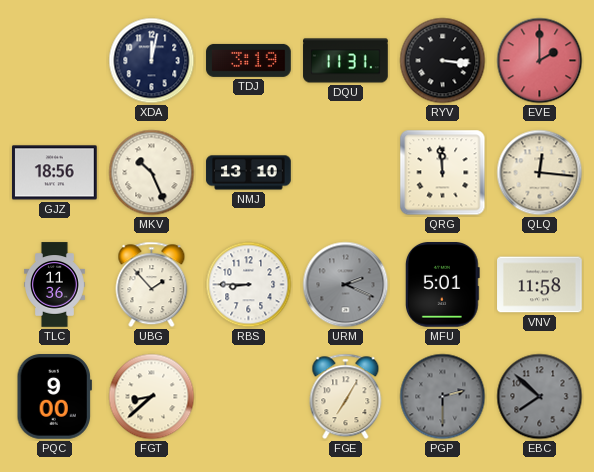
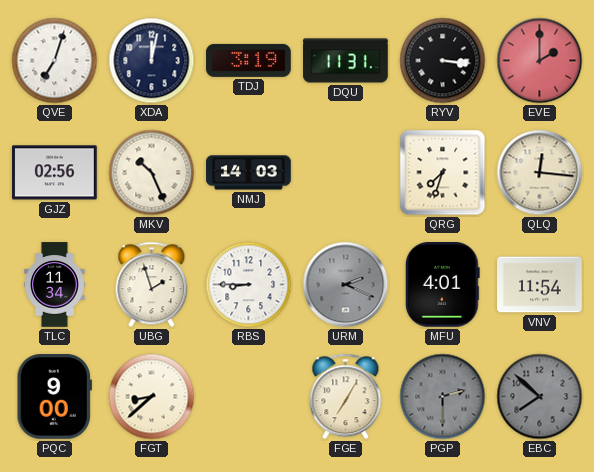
QVE: none -> 7:03 (55, 61)
GJZ: 18:56 -> 02:56 (55, 173)
NMJ: 13:10 -> 14:03 (249, 173)
QRG: 11:59 -> 7:33 (443, 173)
TLC: 11:36 -> 11:34 (55, 285)
UBG: 1:53 -> 1:57 (152, 285)
MFU: 5:01 -> 4:01 (443, 285)
VNV: 11:58 -> 11:54 (540, 285)
